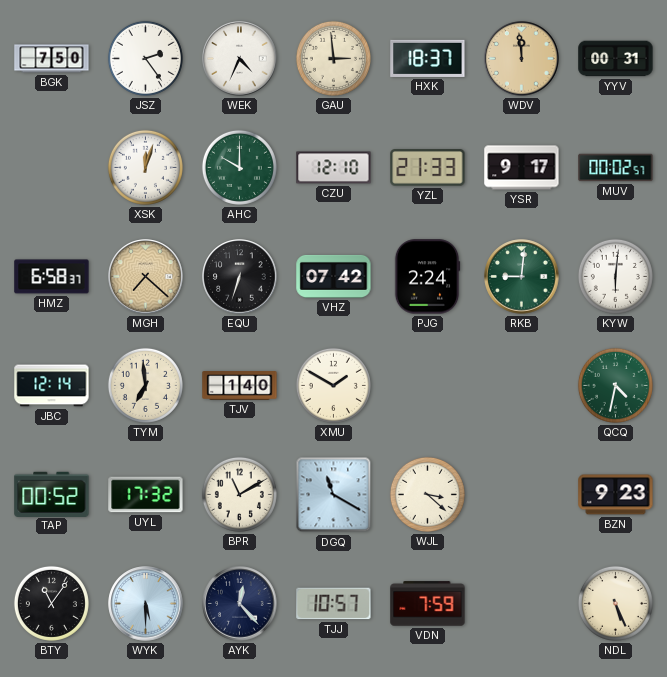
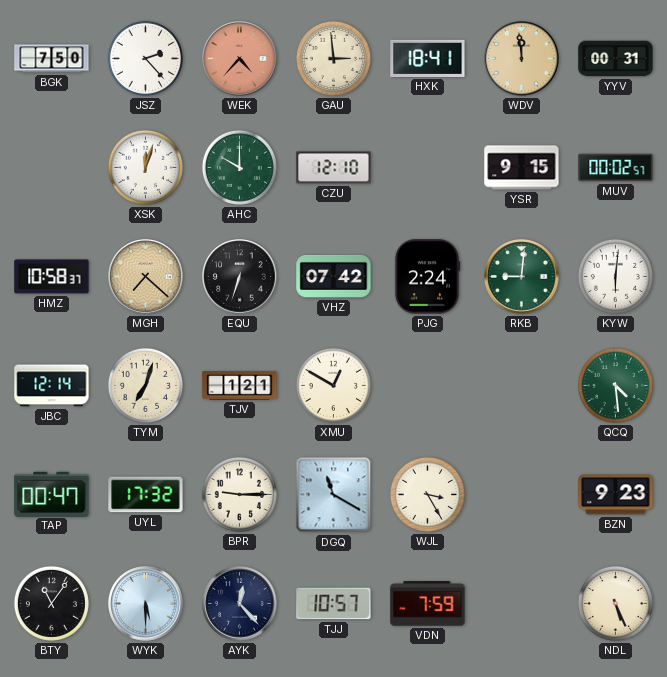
JSZ: 2:24 -> 2:23 (145, 58)
WEK: 4:34 -> 4:37 (240, 59)
WEK dial: white -> salmon (240, 59)
HXK: 18:37 -> 18:41 (428, 58)
YZL: 21:33 -> none (428, 168)
YSR: 9:17 -> 9:15 (522, 168)
HMZ: 6:58 -> 10:58 (52, 277)
TYM: 6:59 -> 7:03 (145, 385)
TJV: 1:40 -> 1:21 (240, 386)
XMU: 1:50 -> 12:50 (333, 385)
QCQ: 4:32 -> 4:29 (615, 385)
TAP: 00:52 -> 00:47 (52, 494)
BPR: 11:10 -> 9:15 (239, 494)
WJL: 3:22 -> 3:25 (427, 494)
